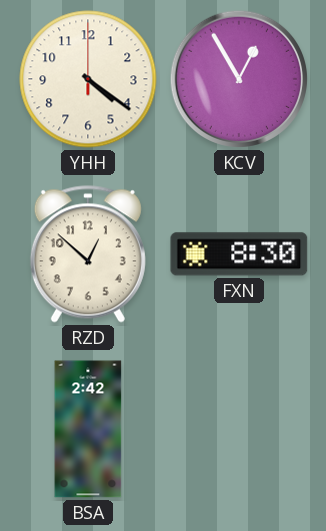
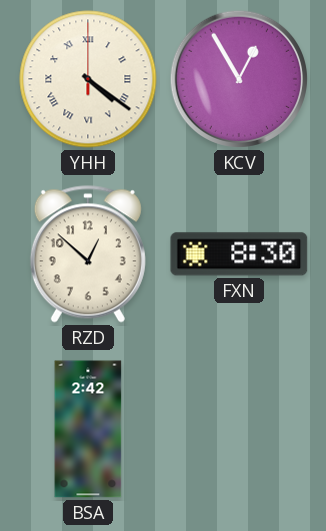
YHH numerals: Arabic -> Roman (88, 79)
